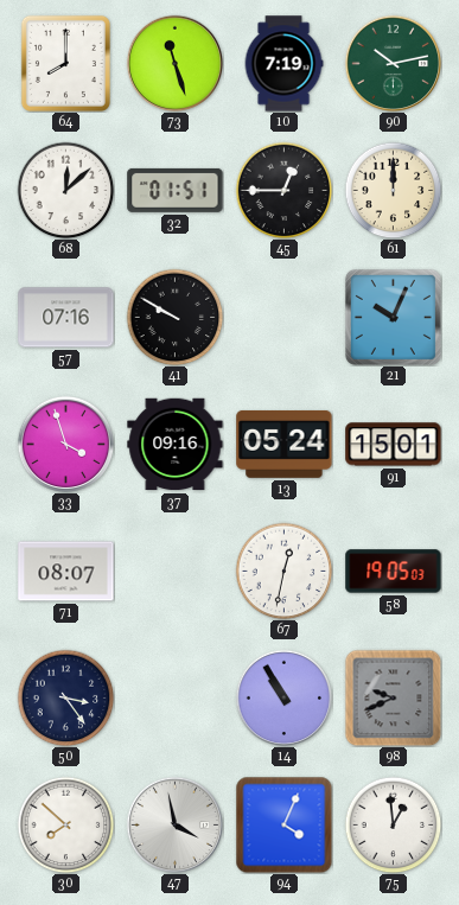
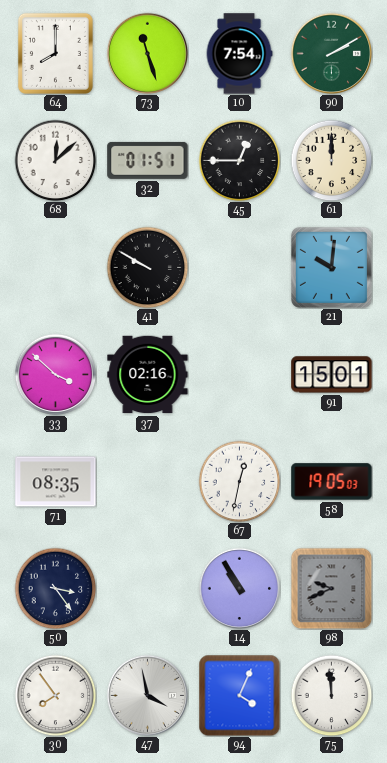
10: 7:19 -> 7:54 (239, 54)
90: 10:13 -> 2:10 (331, 53)
57: 07:16 -> none (66, 318)
21: 10:04 -> 10:01 (331, 267)
33: 3:57 -> 3:52 (55, 374)
37: 09:16 -> 02:16 (148, 375)
13: 05:24 -> none (285, 444)
71: 08:07 -> 08:35 (56, 482)
30: 7:52 -> 7:54 (55, 695)
75: 12:59 -> 11:59 (331, 695)
